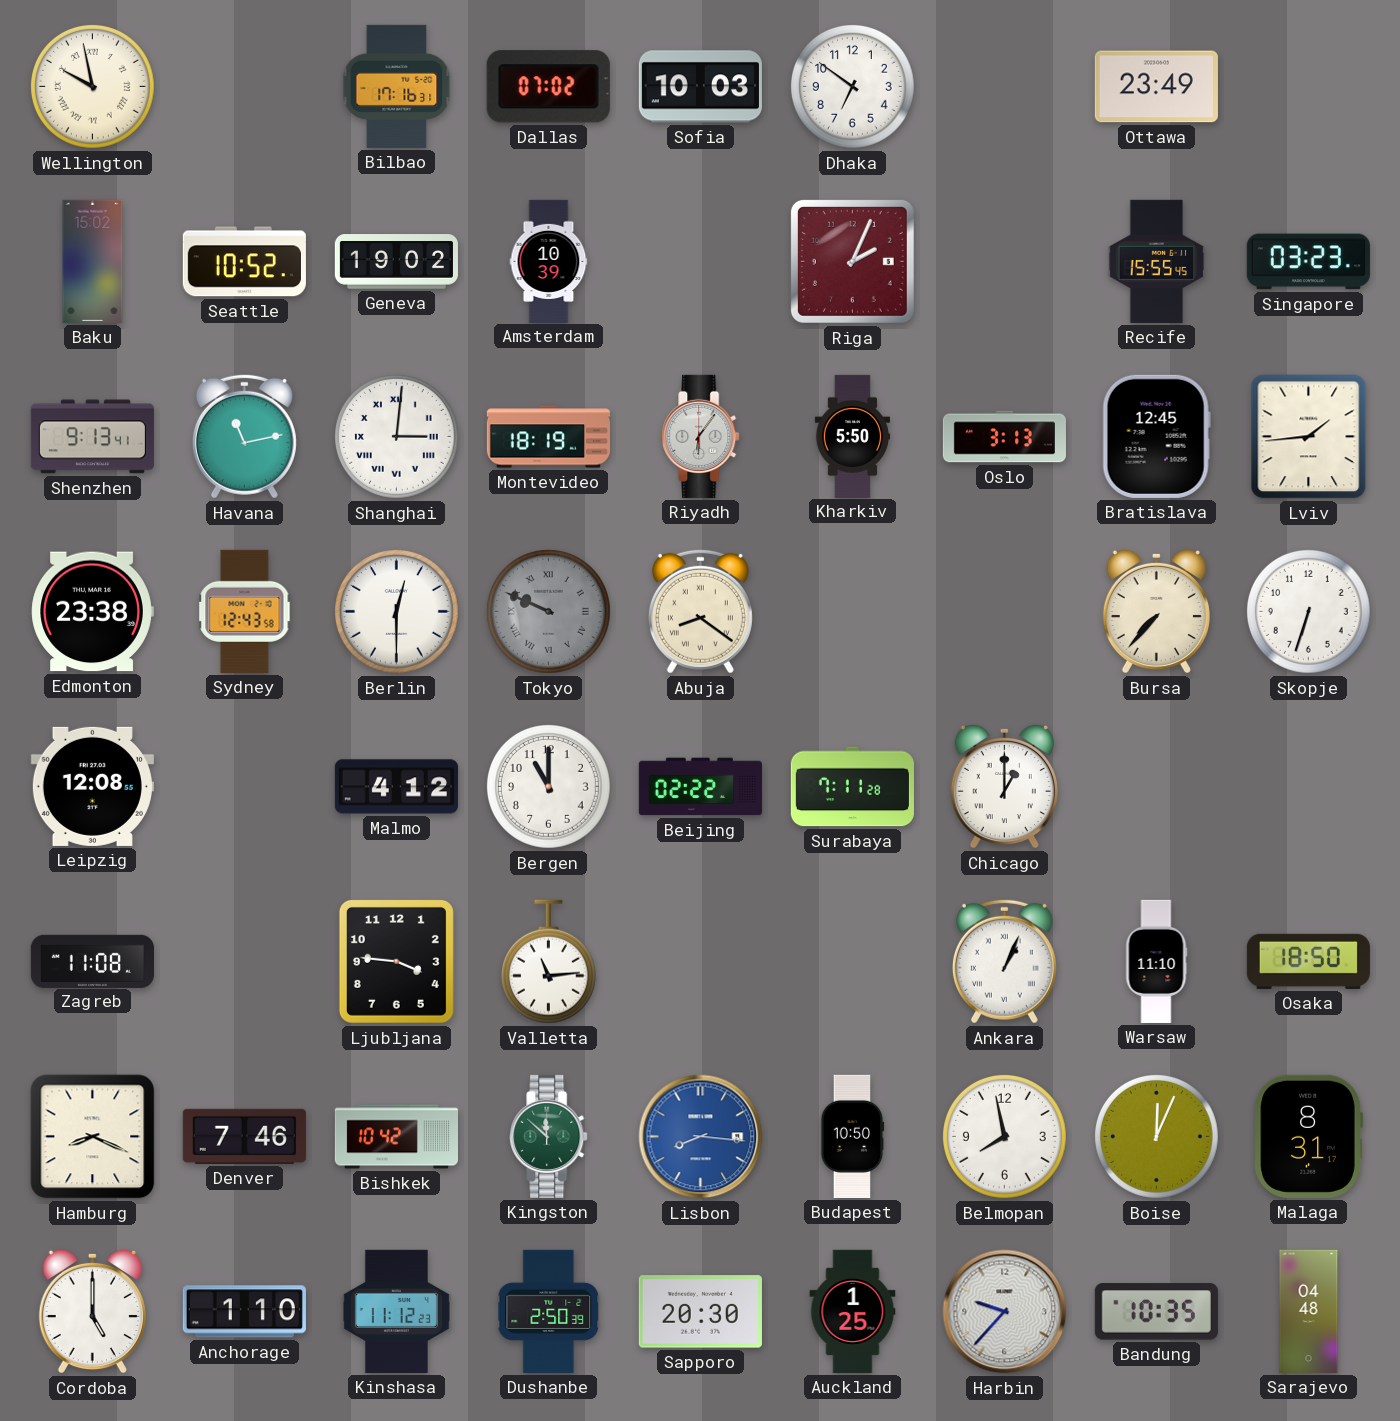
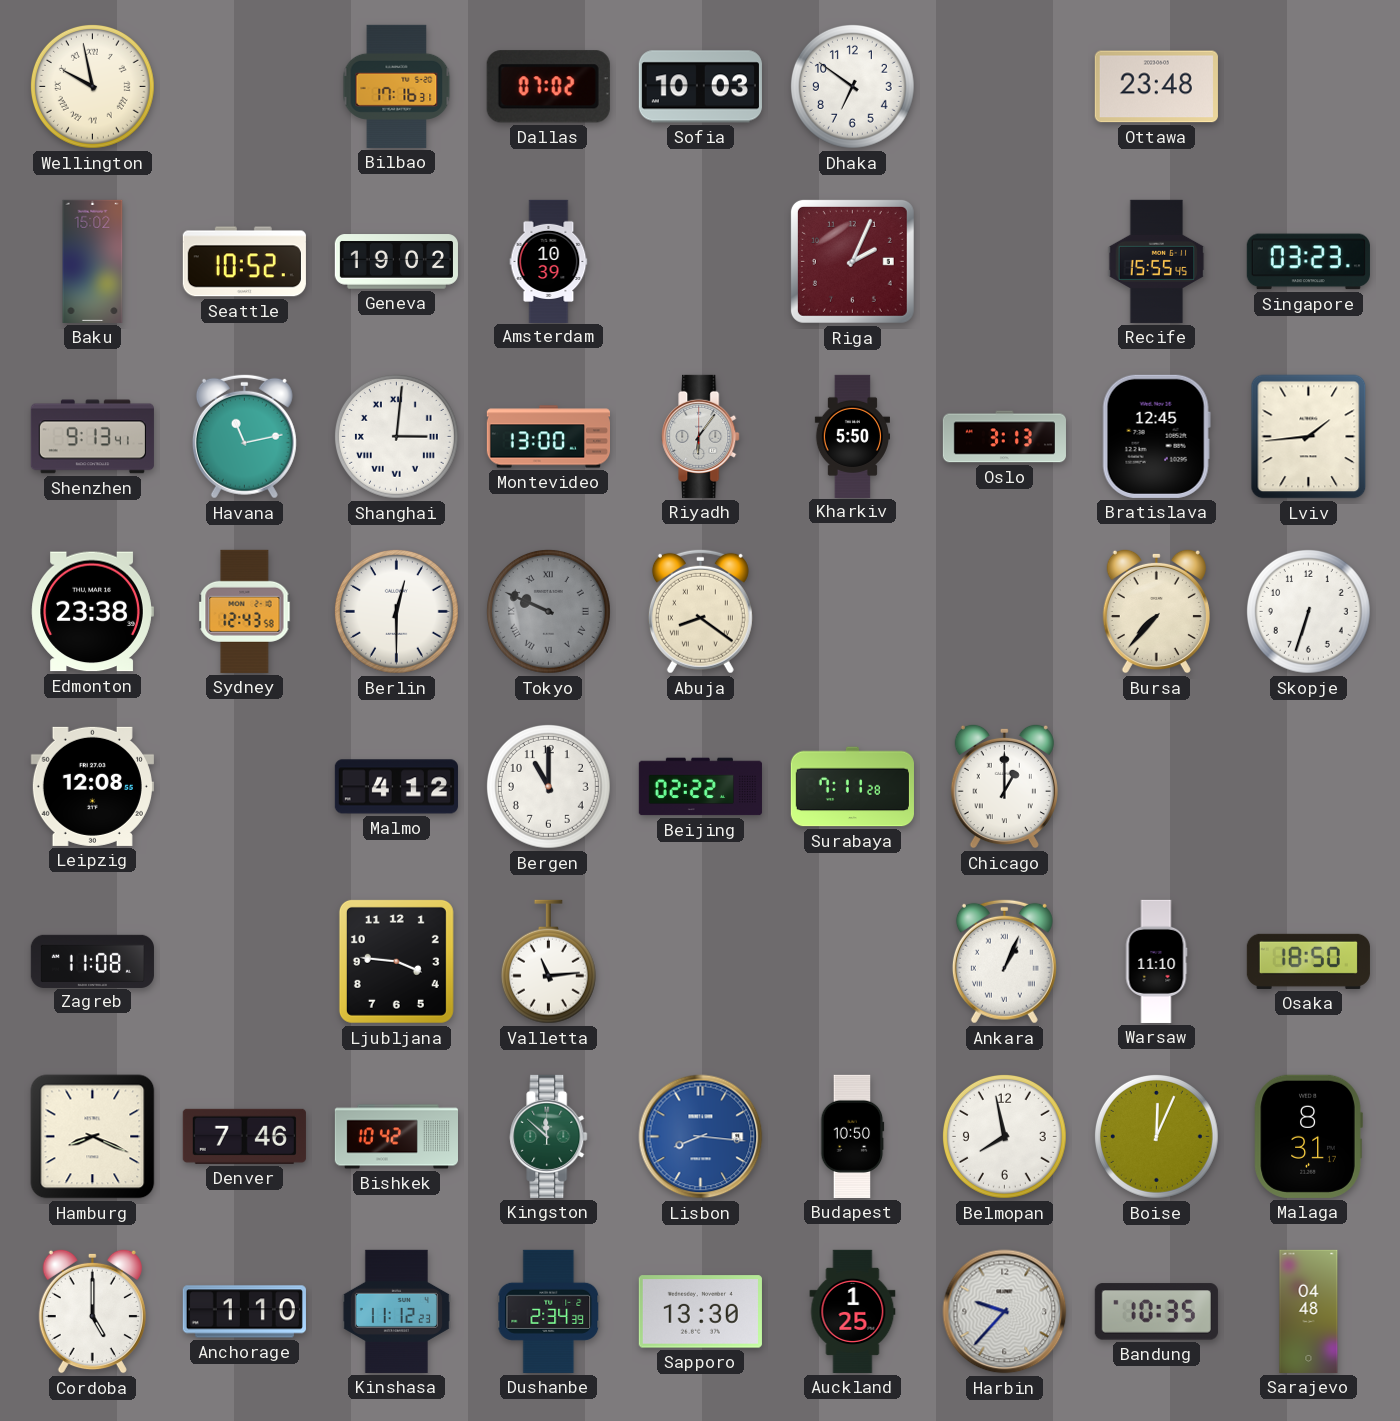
Ottawa: 23:49 -> 23:48 (1156, 87)
Montevideo: 18:19 -> 13:00 (548, 437)
Dushanbe: 2:50 -> 2:34 (549, 1311)
Sapporo: 20:30 -> 13:30 (700, 1312)
